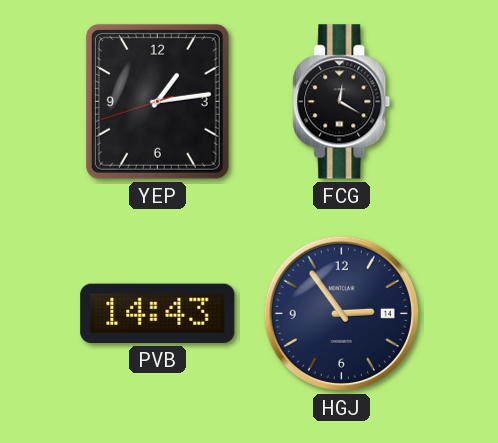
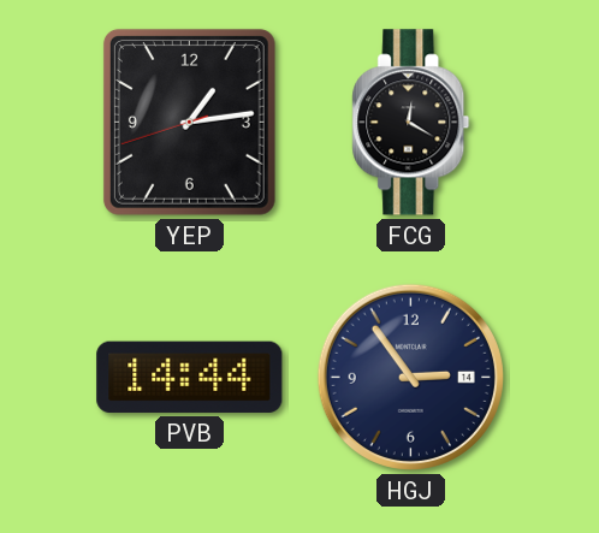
PVB: 14:43 -> 14:44 (190, 377)
